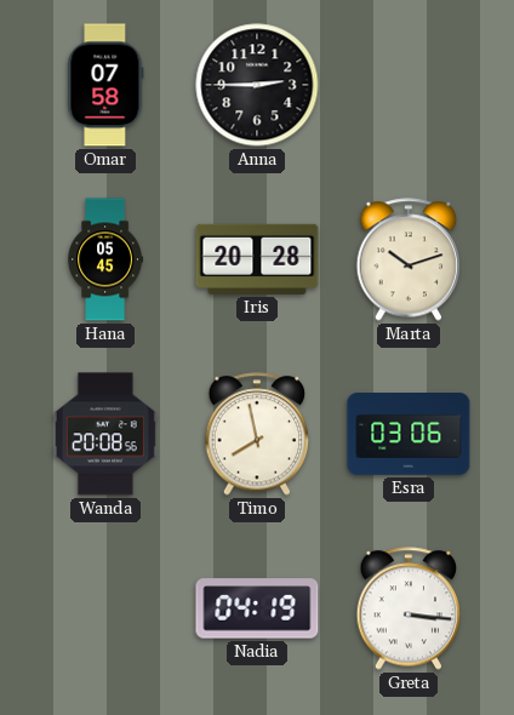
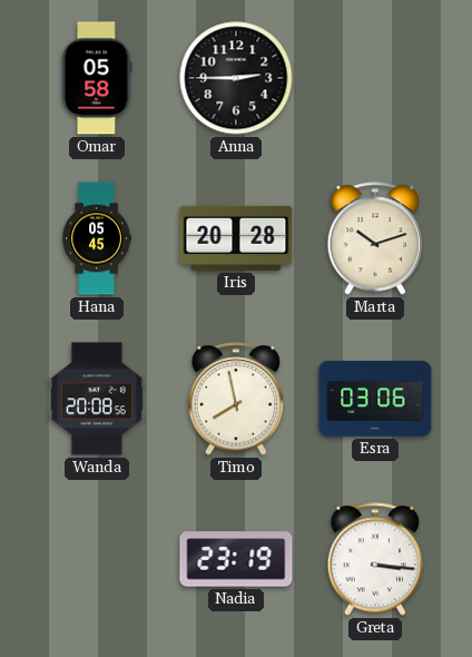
Omar: 07:58 -> 05:58 (97, 78)
Nadia: 04:19 -> 23:19 (236, 559)
